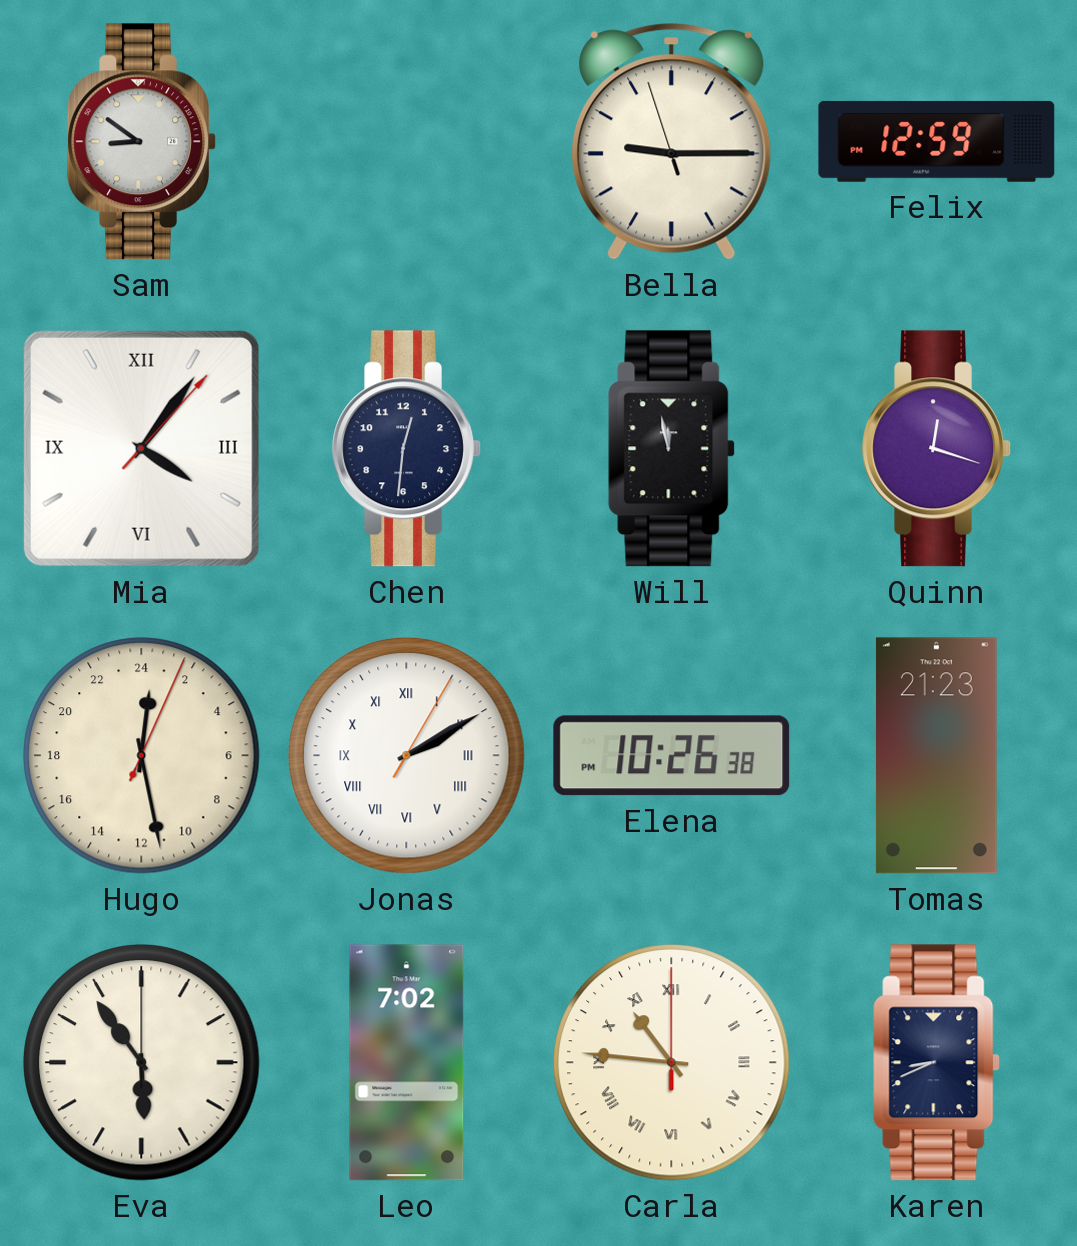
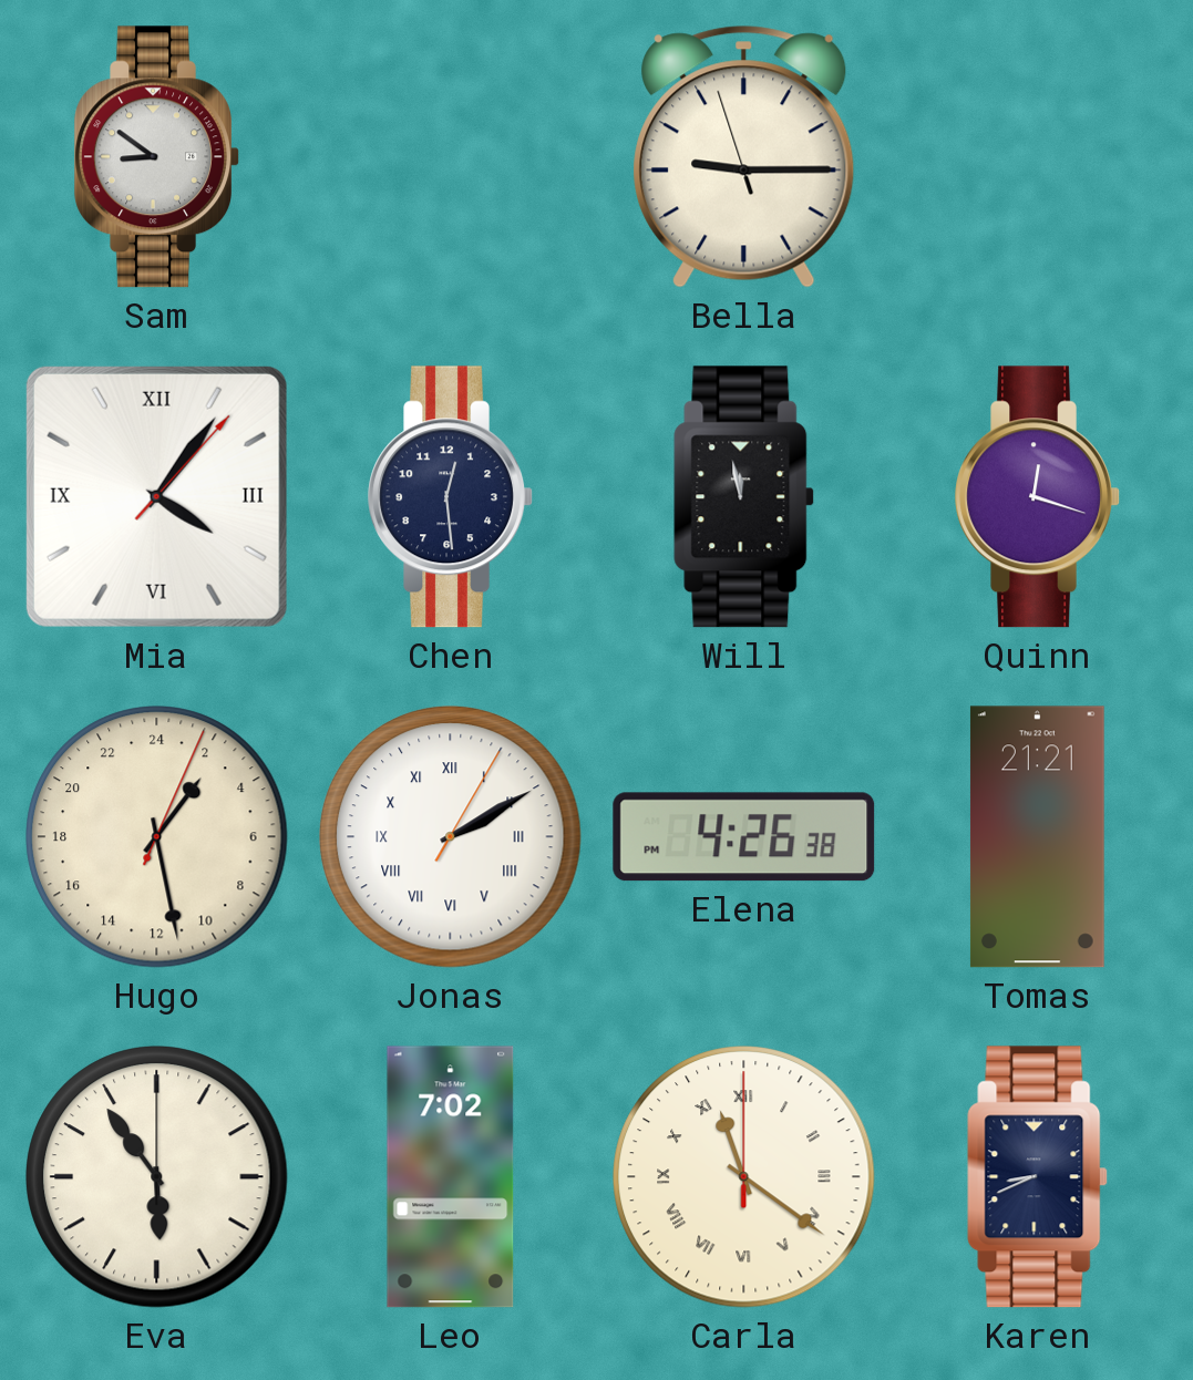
Felix: 12:59 -> none (937, 141)
Chen: 12:31 -> 12:29 (451, 497)
Hugo: 0:28 -> 2:28 (157, 837)
Elena: 10:26 -> 4:26 (744, 837)
Tomas: 21:23 -> 21:21 (1037, 837)
Carla: 10:46 -> 11:21 (744, 1177)
